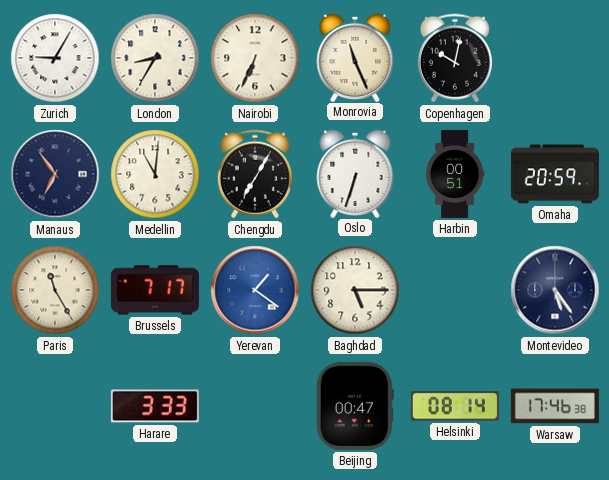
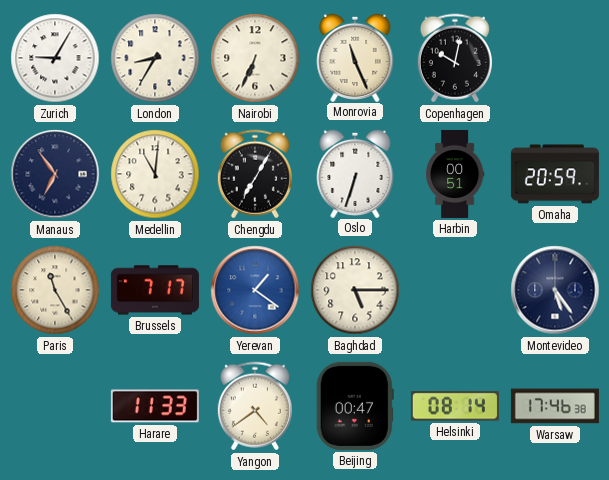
Harare: 3:33 -> 11:33 (155, 406)
Yangon: none -> 4:39 (255, 406)
